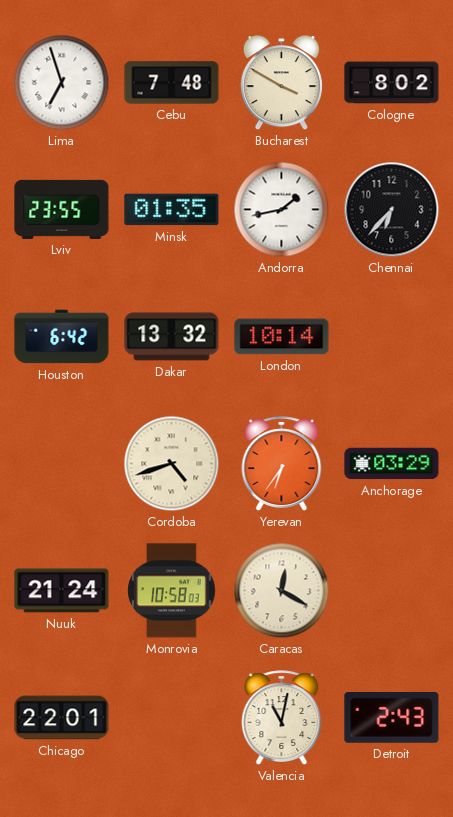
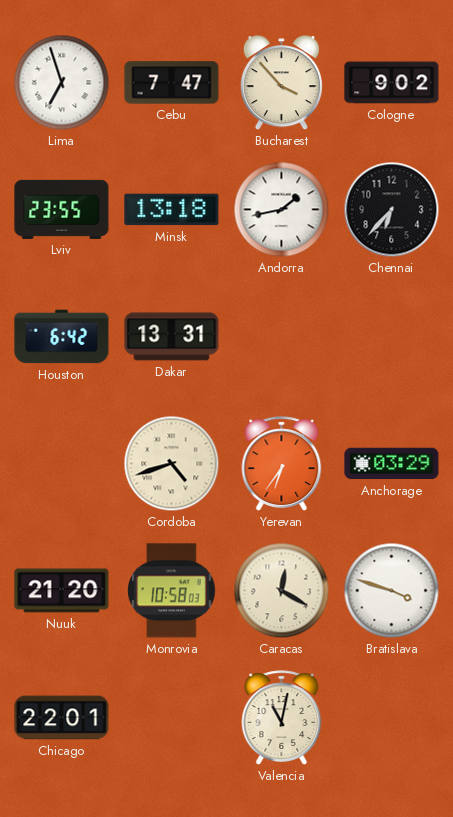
Cebu: 7:48 -> 7:47 (172, 83)
Bucharest: 3:50 -> 3:53 (281, 83)
Cologne: 8:02 -> 9:02 (392, 83)
Minsk: 01:35 -> 13:18 (172, 210)
Dakar: 13:32 -> 13:31 (172, 337)
London: 10:14 -> none (282, 337)
Nuuk: 21:24 -> 21:20 (62, 591)
Bratislava: none -> 3:48 (392, 591)
Detroit: 2:43 -> none (392, 718)
